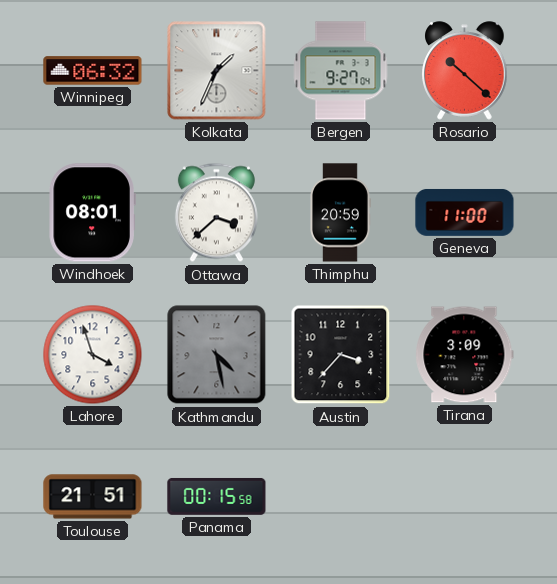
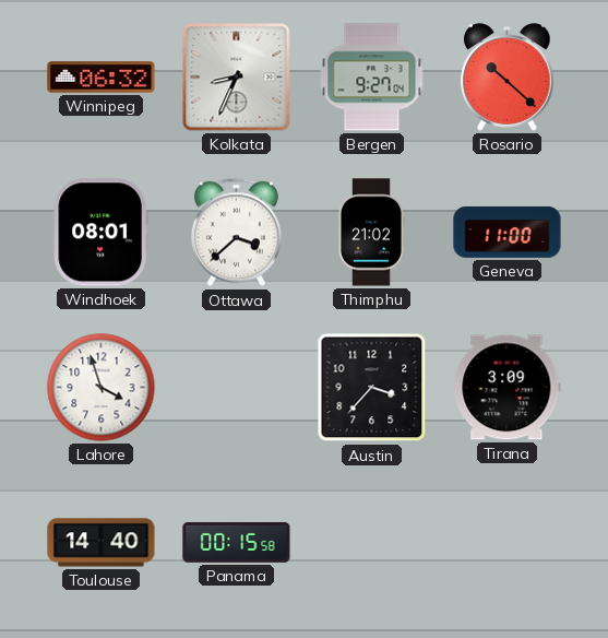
Kolkata: 1:34 -> 8:34 (237, 78)
Thimphu: 20:59 -> 21:02 (372, 233)
Kathmandu: 4:28 -> none (217, 355)
Toulouse: 21:51 -> 14:40 (102, 543)
